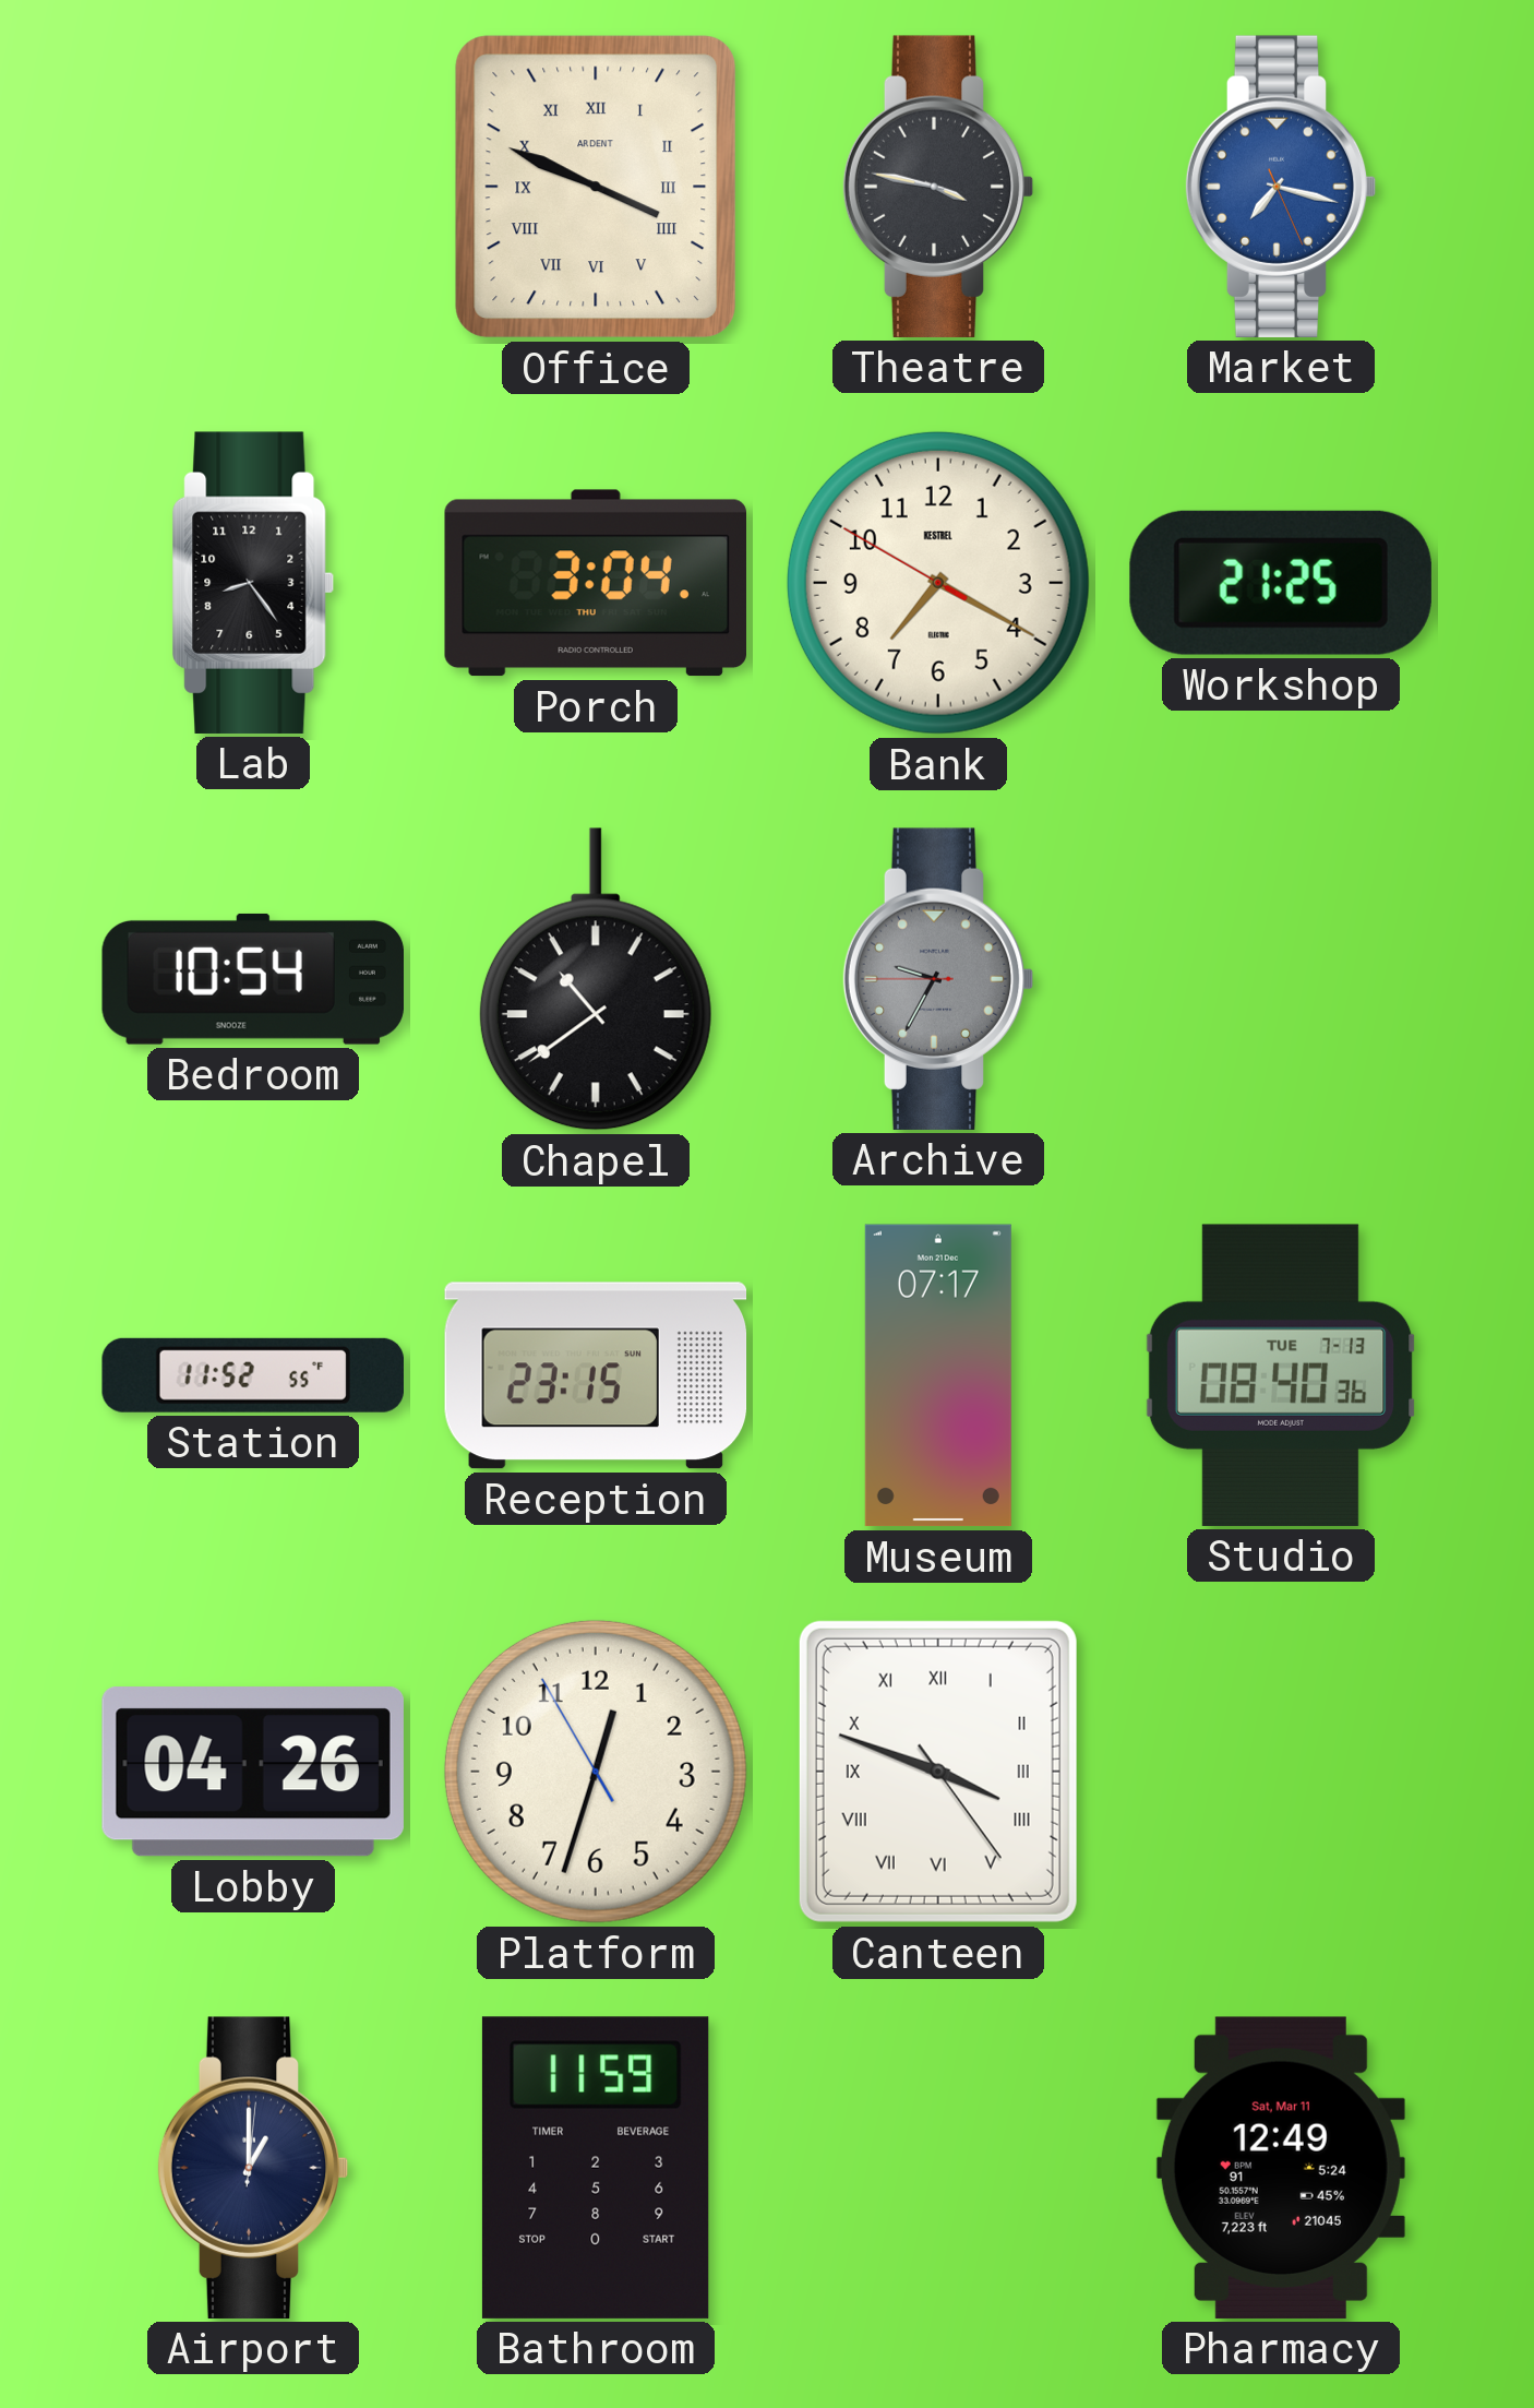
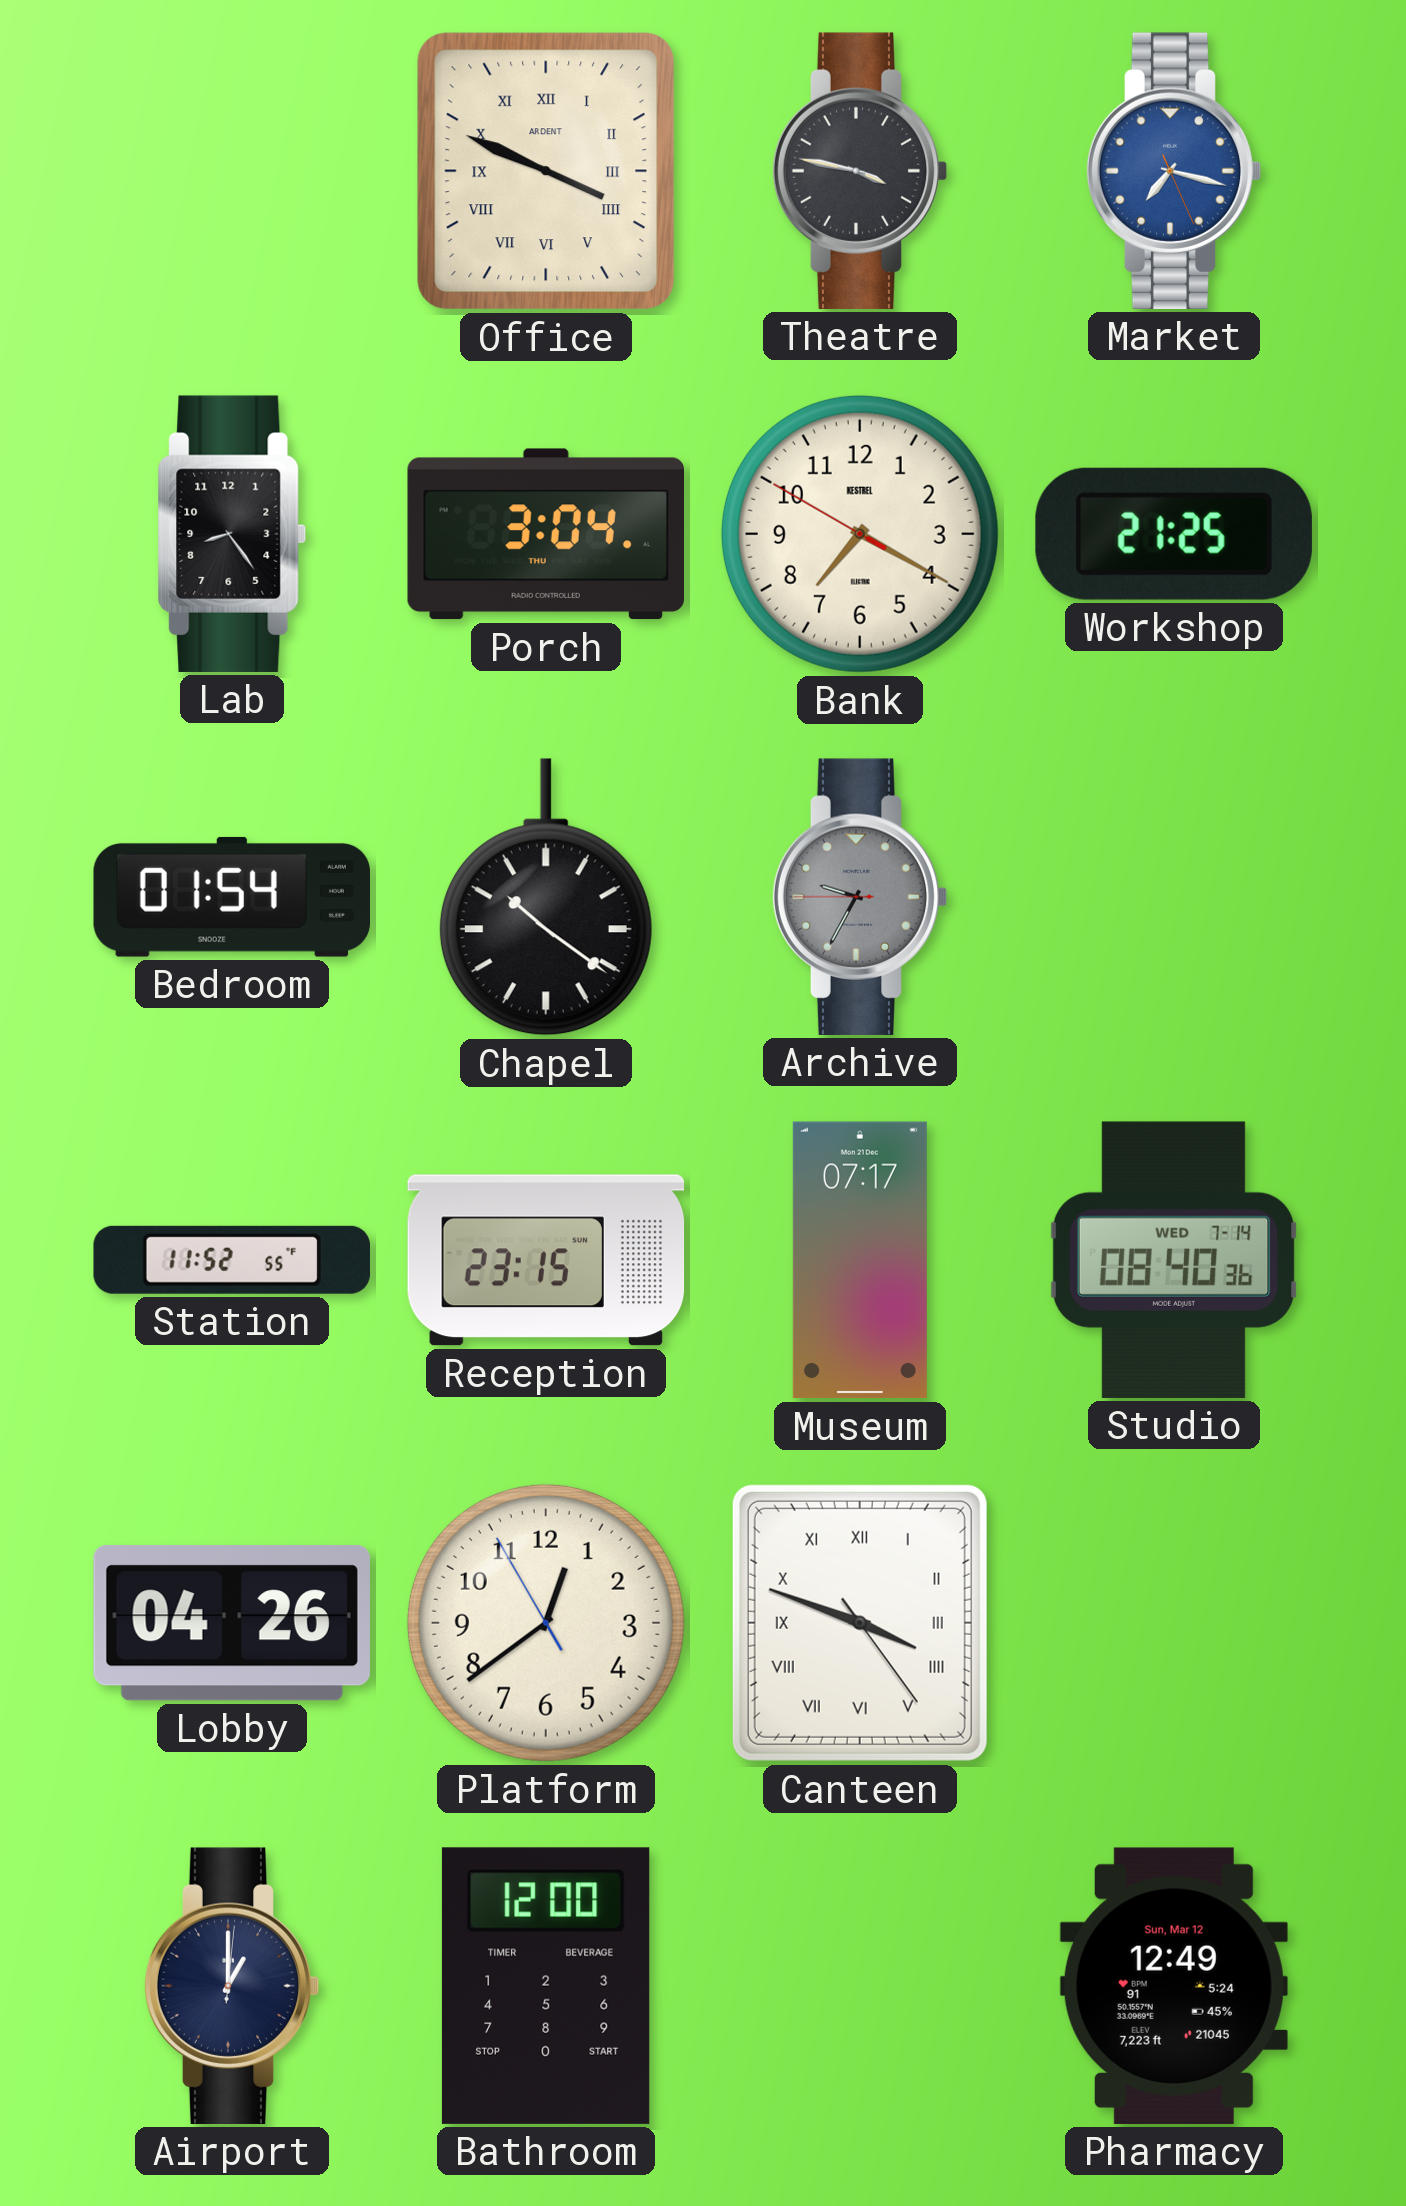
Bedroom: 10:54 -> 01:54 (231, 897)
Chapel: 10:39 -> 10:21 (546, 897)
Studio date: TUE 7-13 -> WED 7-14 (1174, 1260)
Platform: 12:32 -> 12:38 (546, 1623)
Bathroom: 11:59 -> 12:00 (546, 1986)
Pharmacy date: Sat, Mar 11 -> Sun, Mar 12 (1174, 1986)
